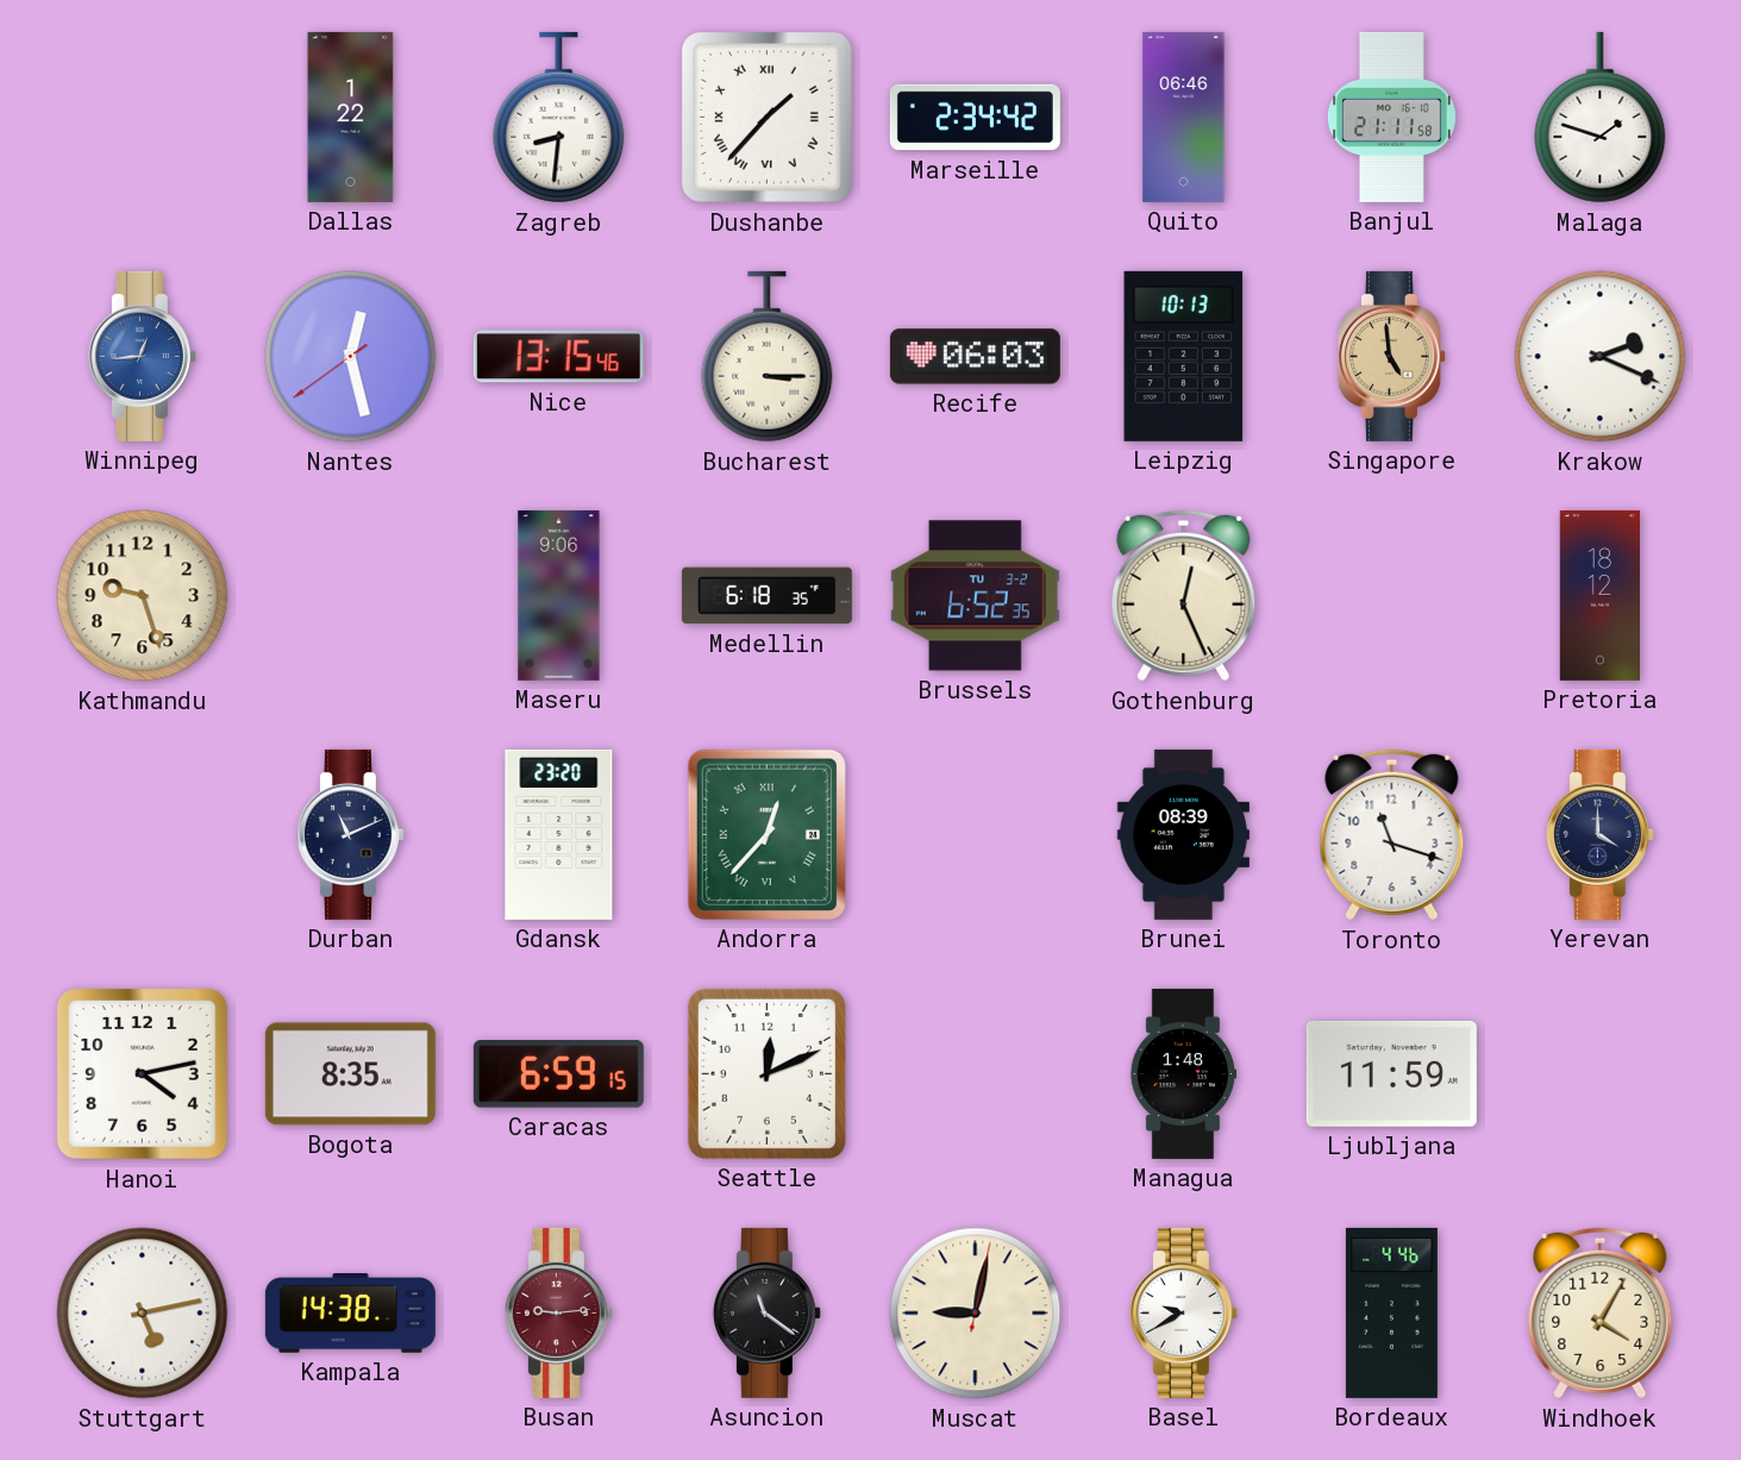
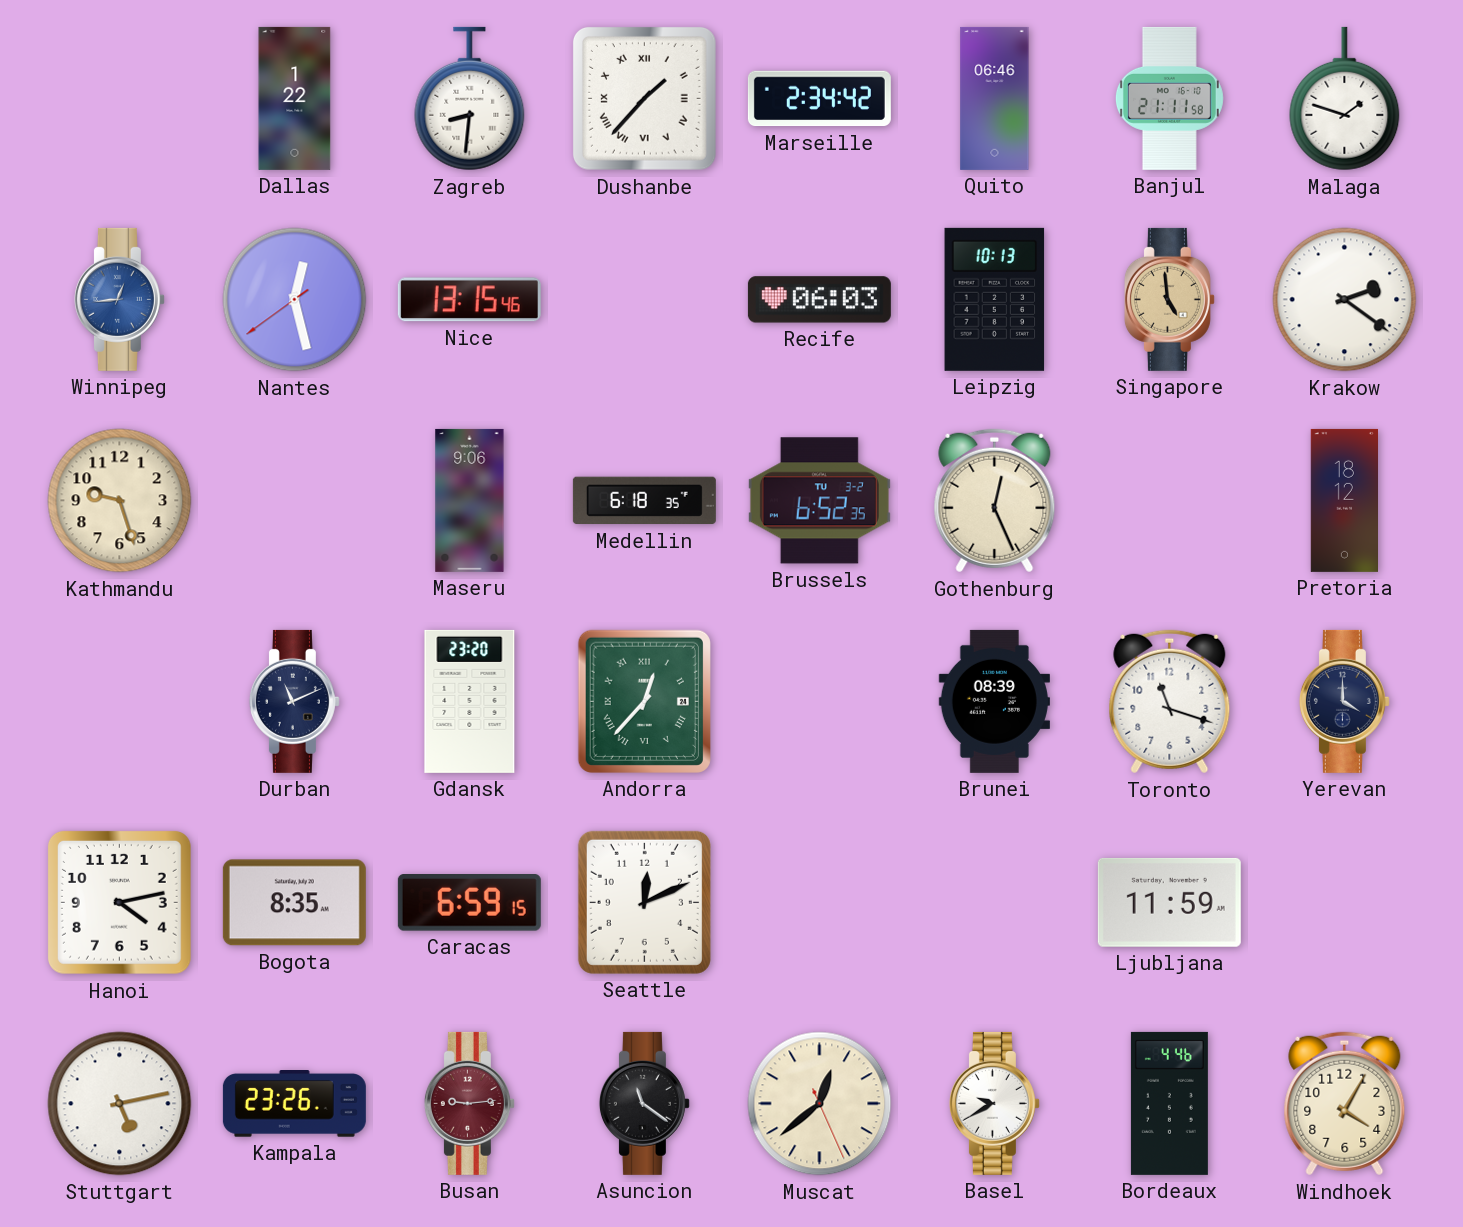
Bucharest: 3:15 -> none (768, 357)
Krakow: 2:19 -> 2:21 (1345, 300)
Managua: 1:48 -> none (1184, 1073)
Kampala: 14:38 -> 23:26 (294, 1104)
Muscat: 9:02 -> 12:38 (820, 1104)
